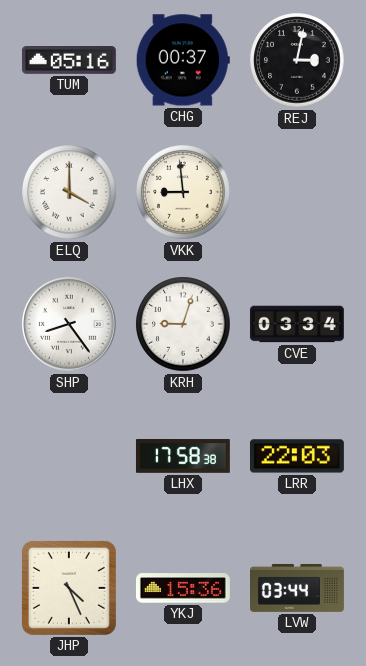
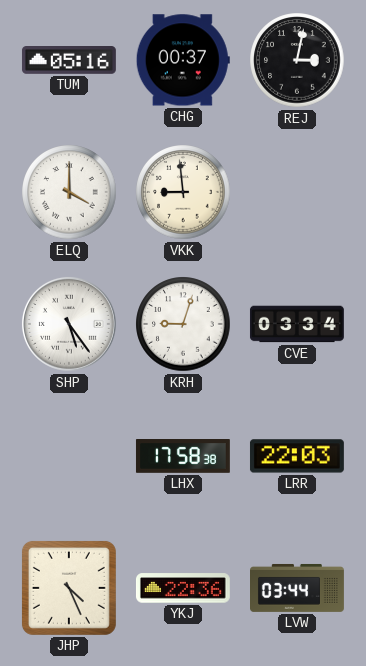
SHP: 8:24 -> 5:24 (69, 324)
YKJ: 15:36 -> 22:36 (183, 588)
